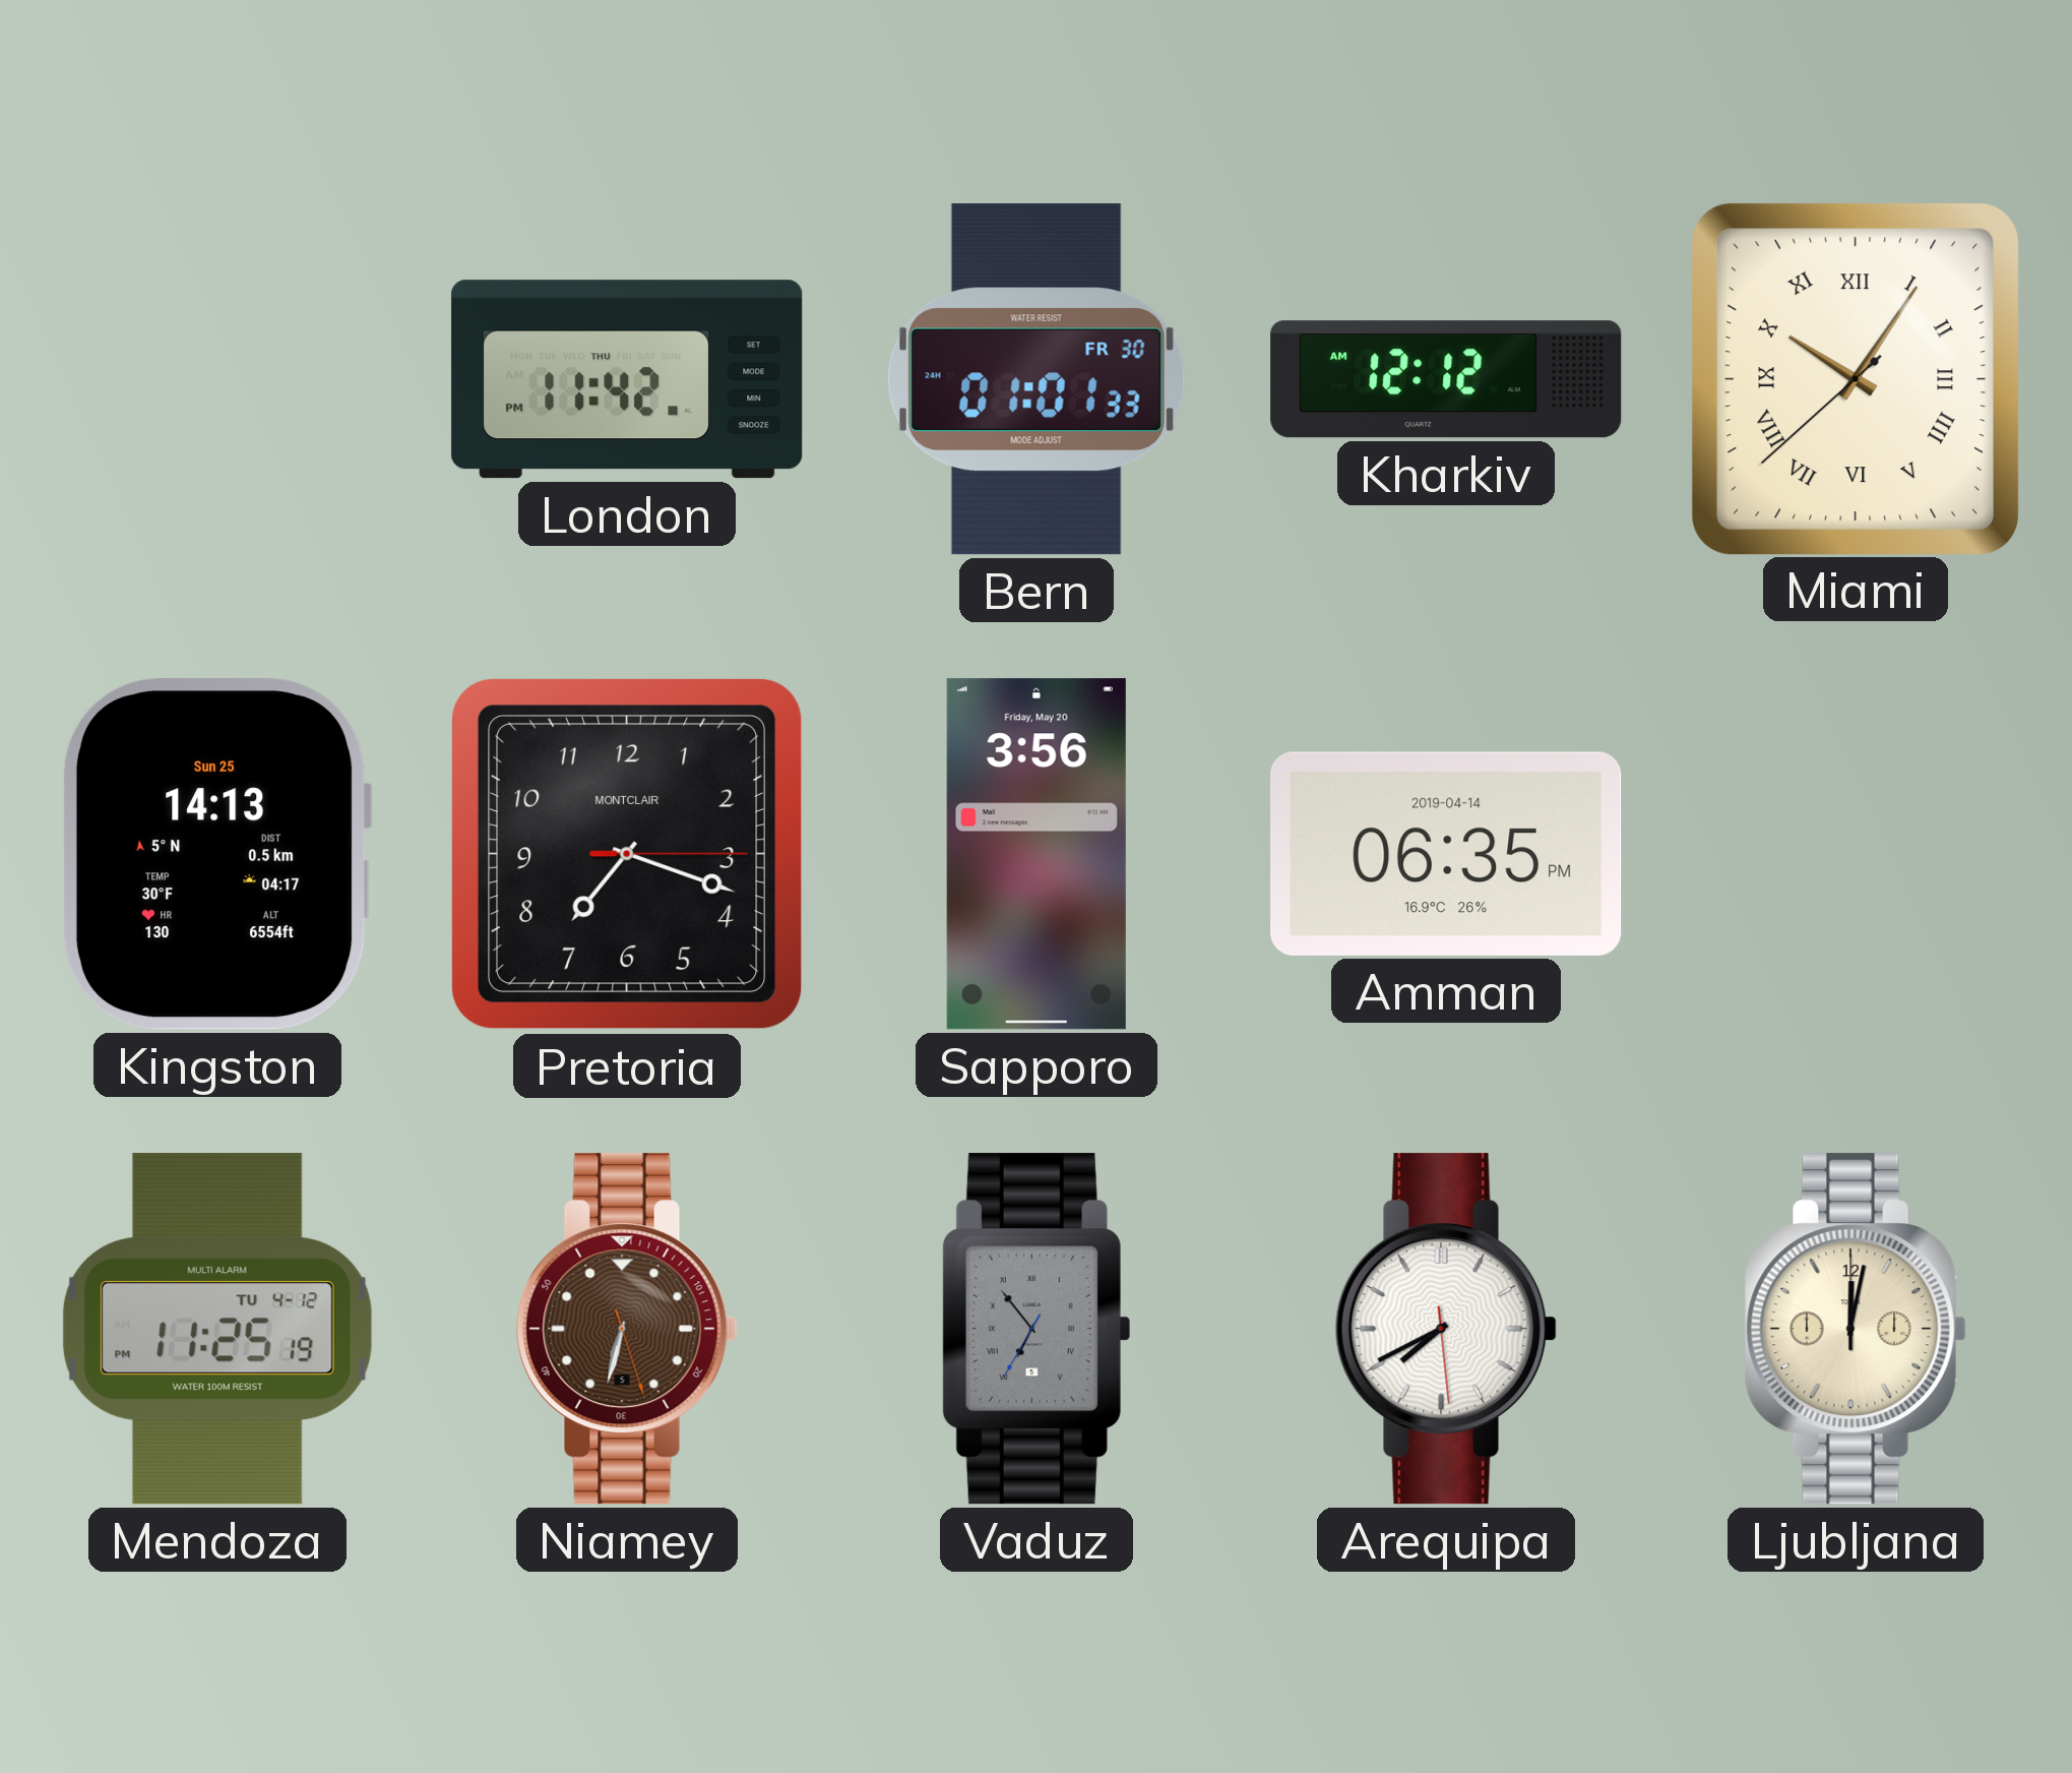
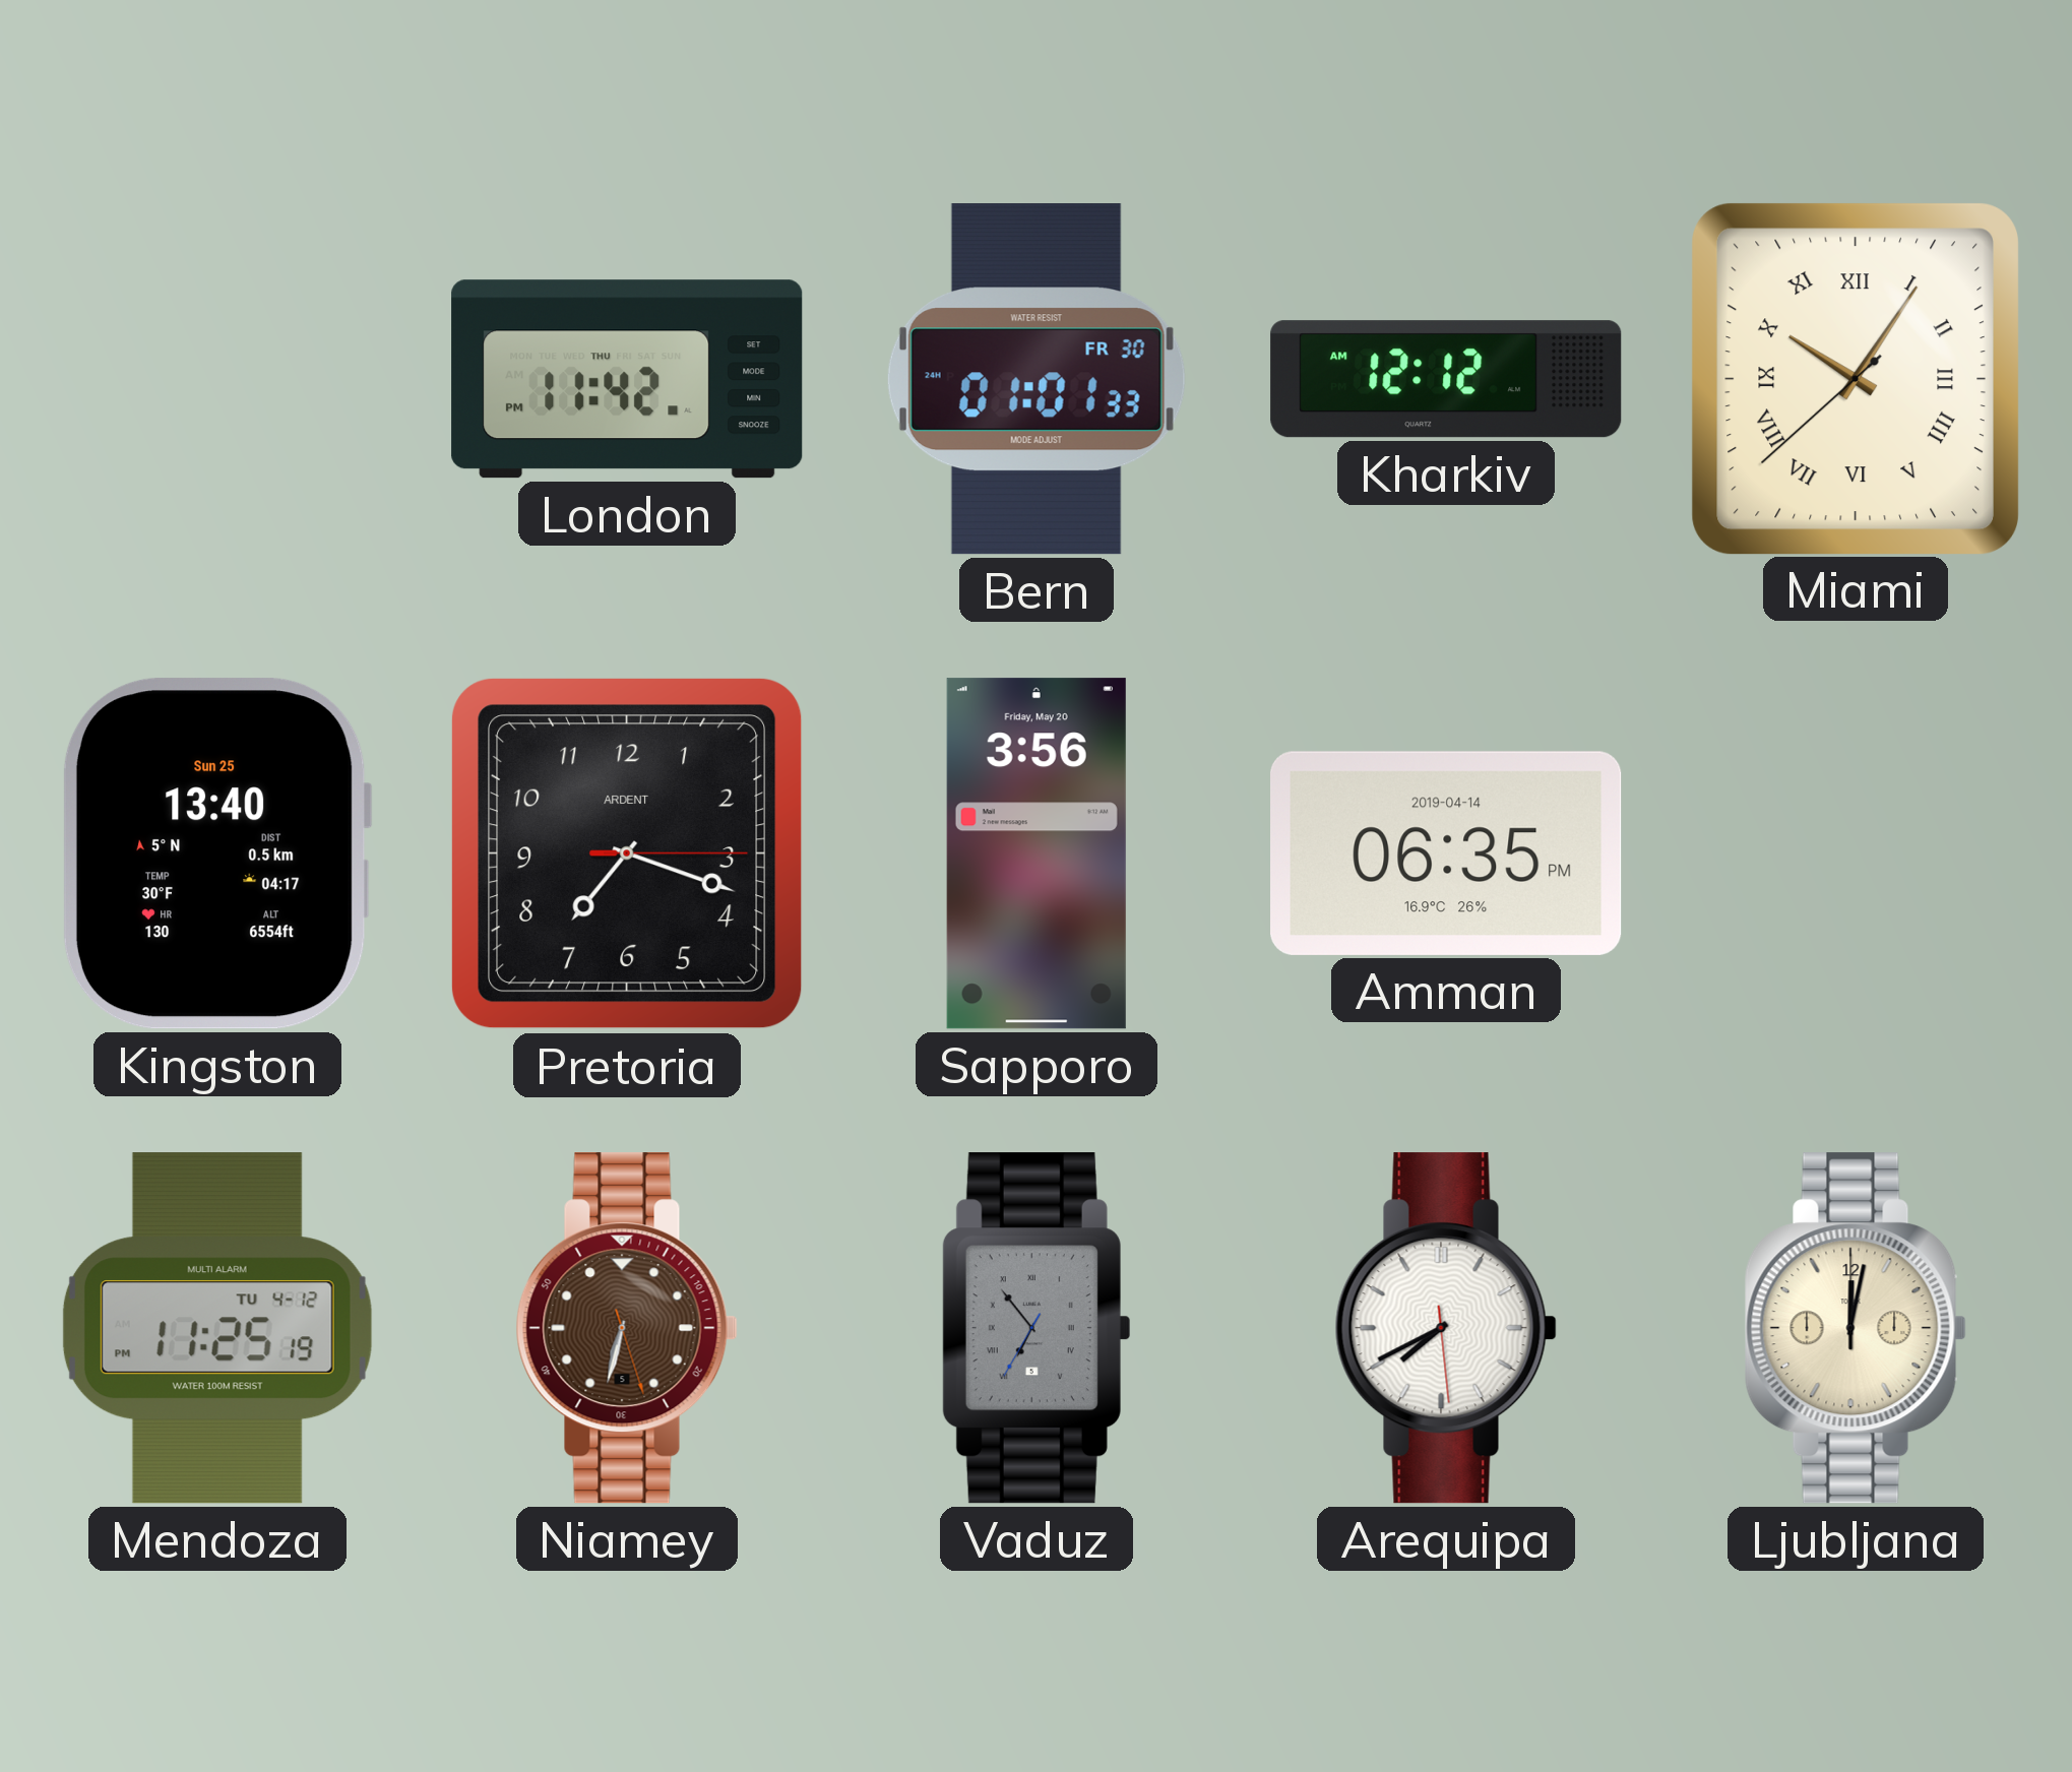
Kingston: 14:13 -> 13:40 (217, 853)
Pretoria brand: MONTCLAIR -> ARDENT (627, 853)
